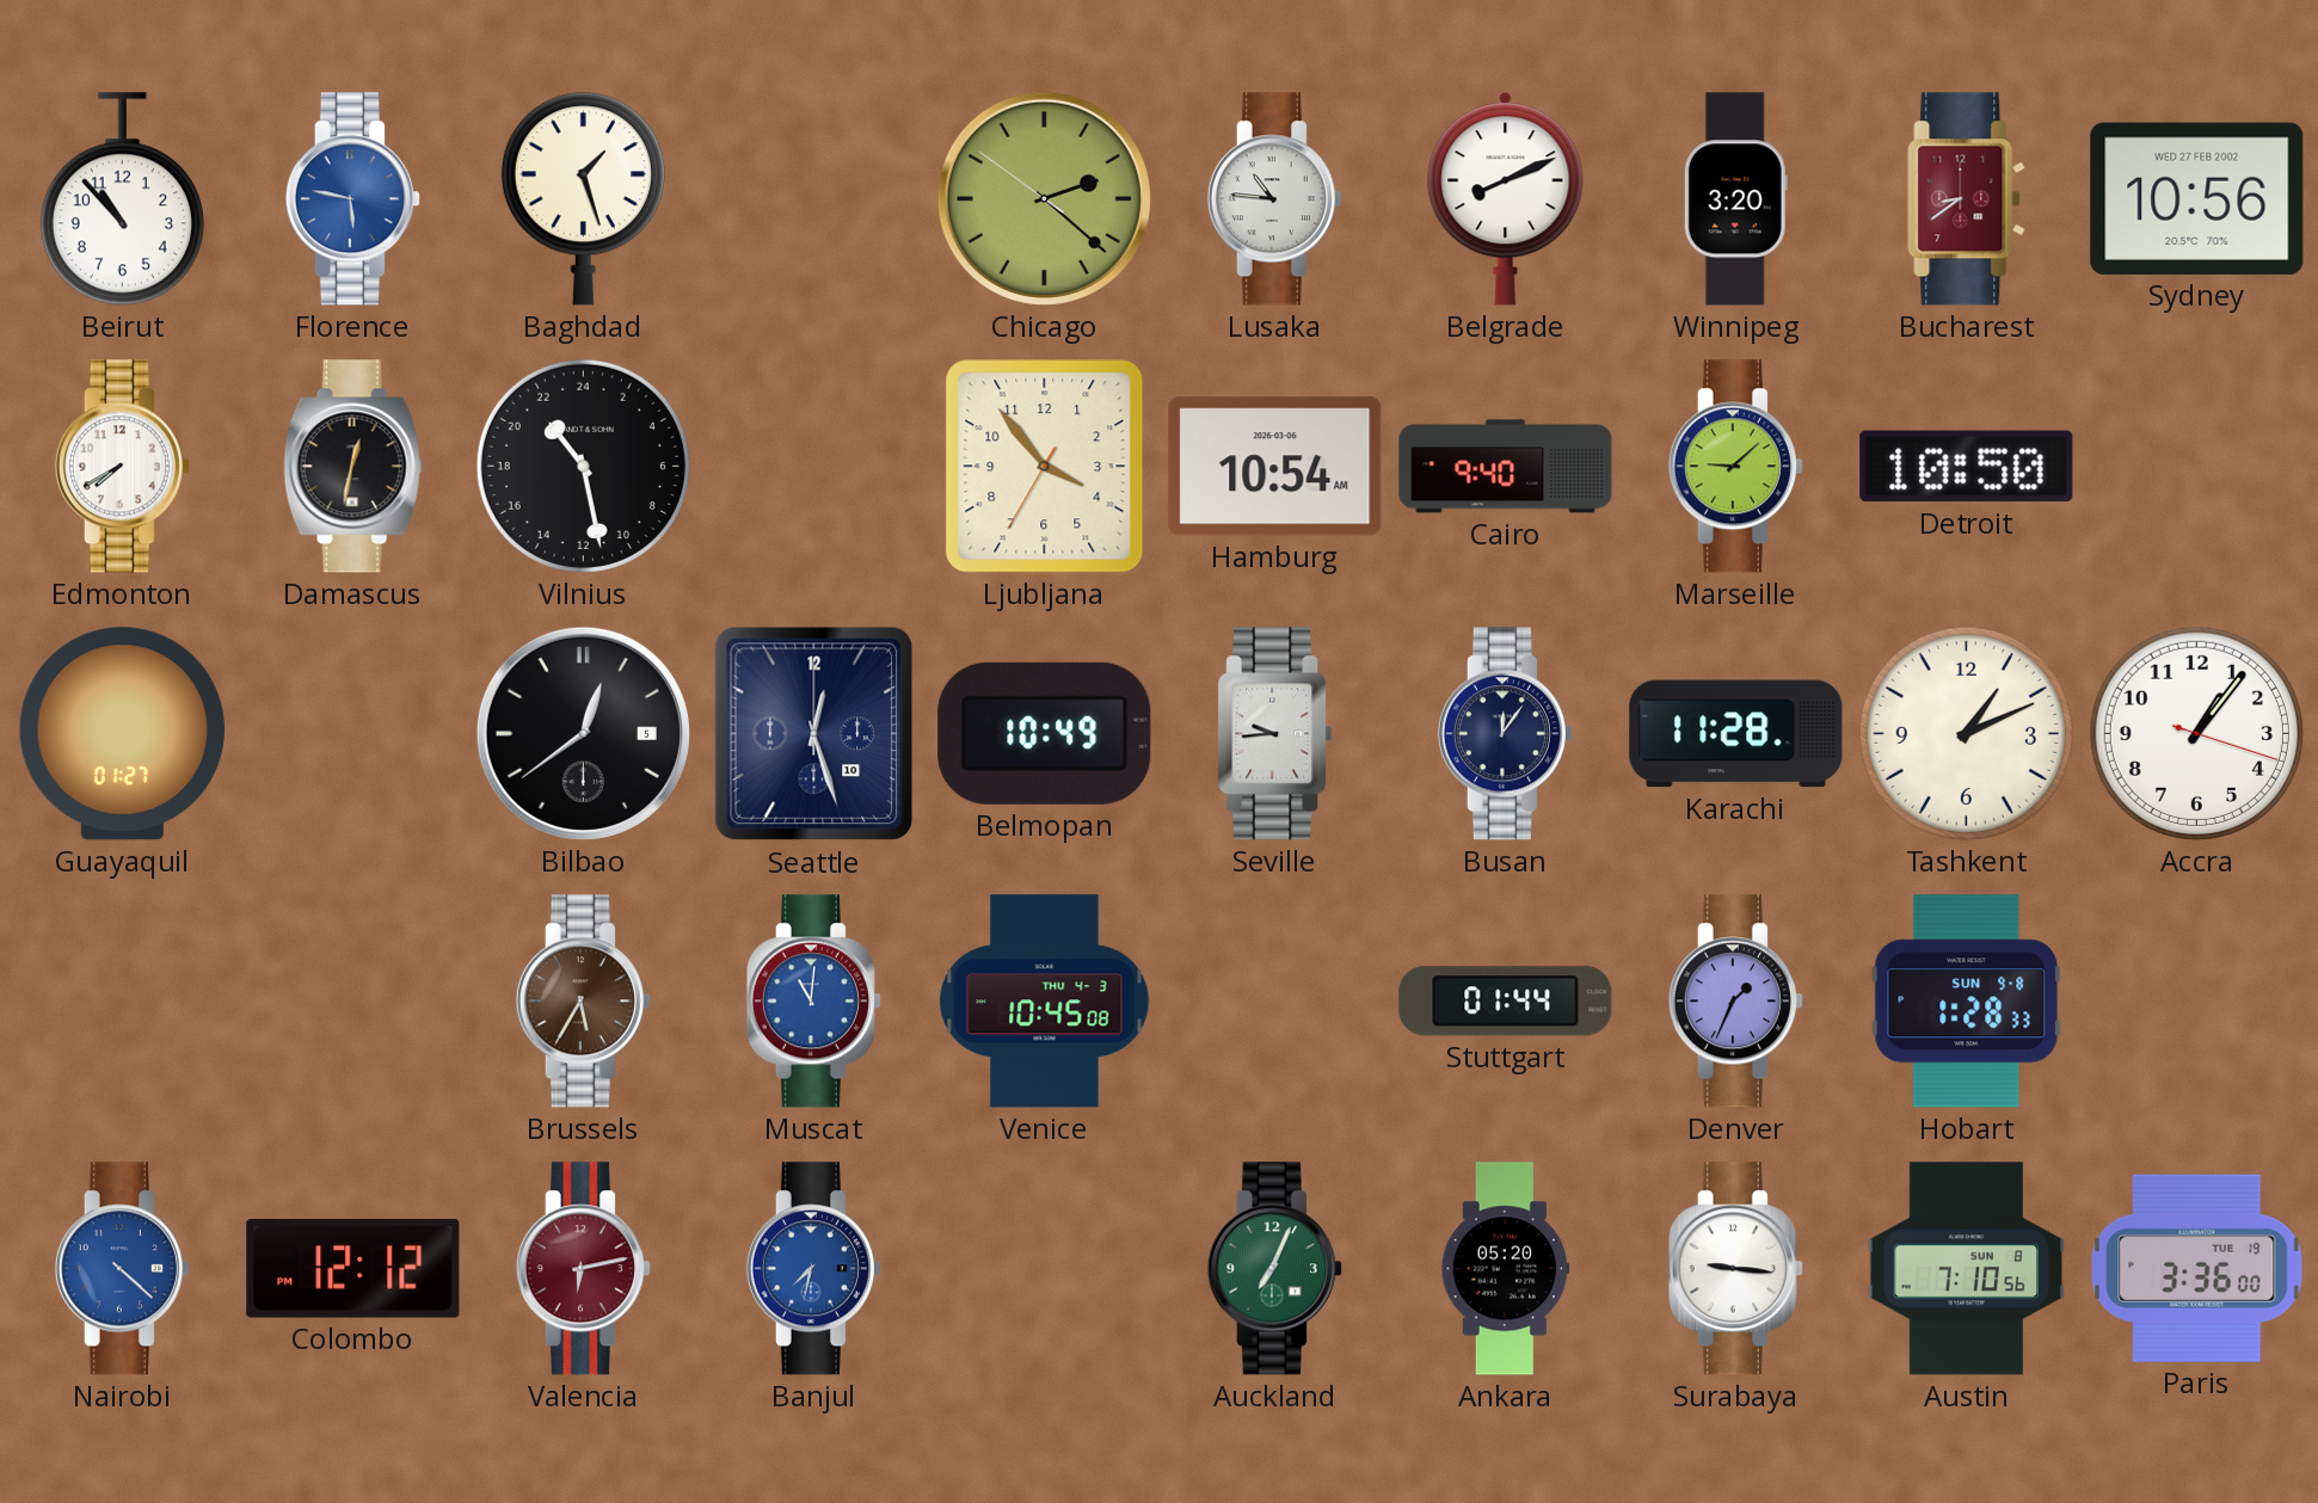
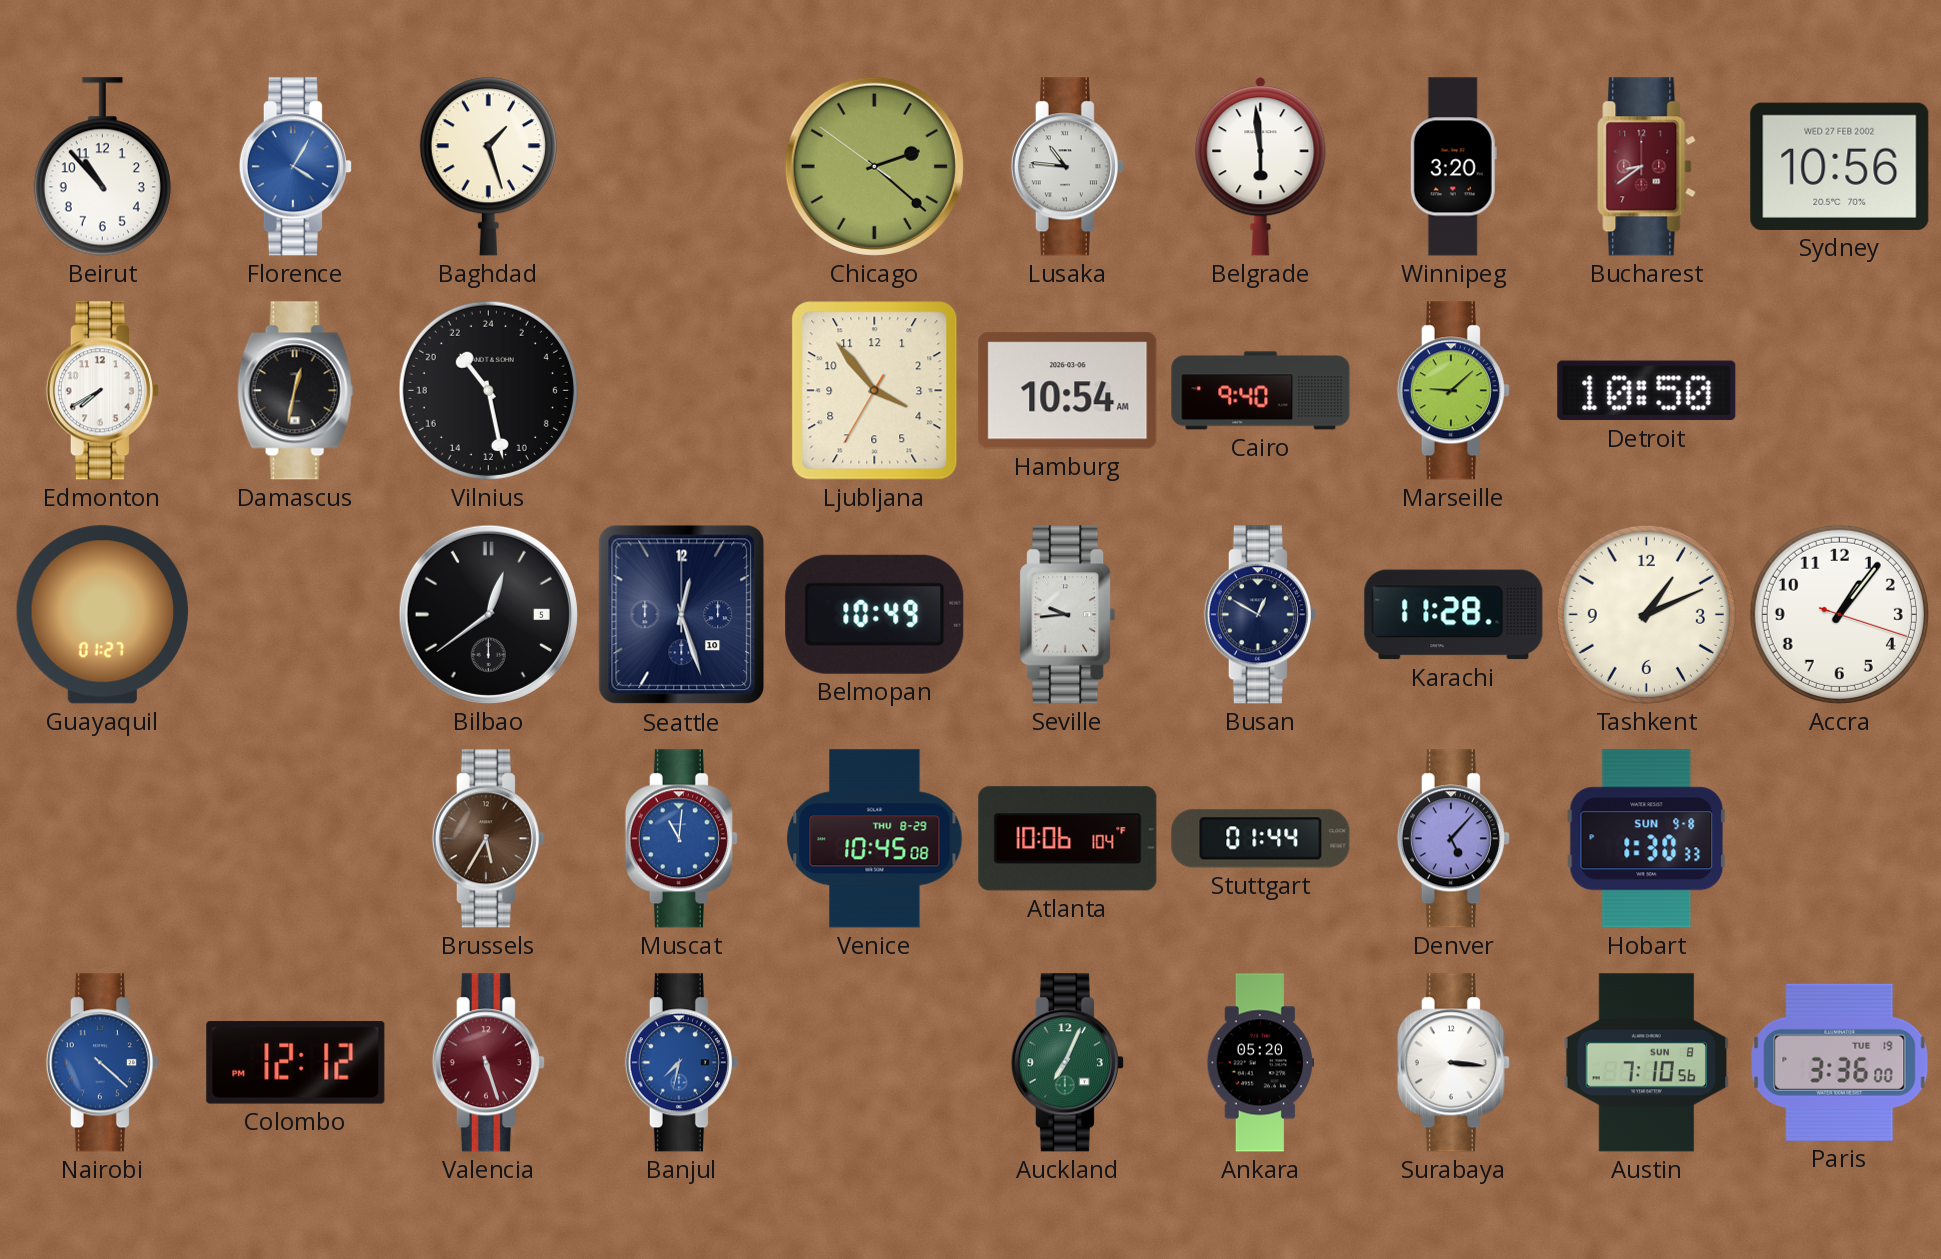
Florence: 5:47 -> 4:05 (295, 167)
Belgrade: 8:11 -> 5:59 (1261, 167)
Busan: 12:06 -> 12:50 (1260, 615)
Venice date: THU 4-3 -> THU 8-29 (875, 839)
Atlanta: none -> 10:06 (1068, 839)
Denver: 1:34 -> 5:07 (1453, 839)
Hobart: 1:28 -> 1:30 (1647, 839)
Valencia: 6:13 -> 5:27 (488, 1063)
Surabaya: 9:16 -> 3:16 (1453, 1063)
